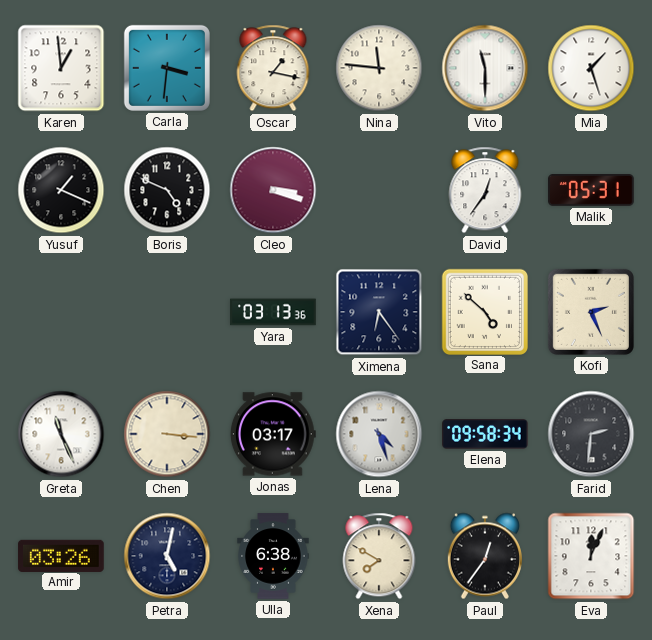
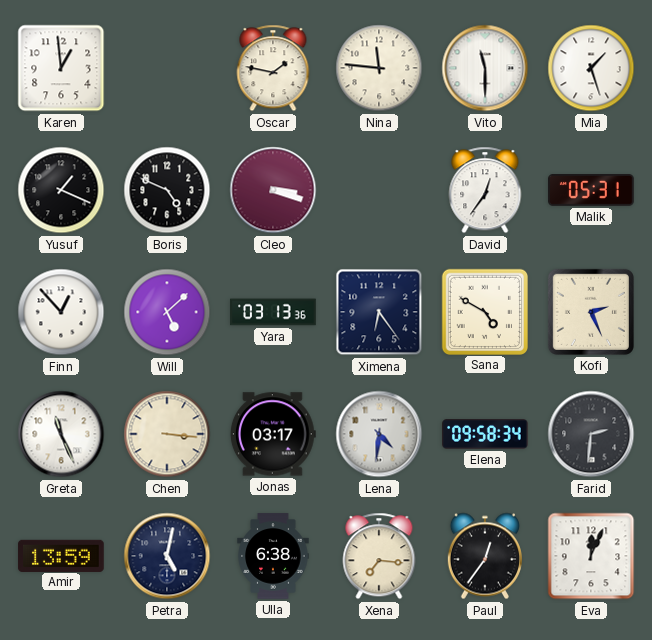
Carla: 3:31 -> none (167, 68)
Oscar: 1:17 -> 1:47 (273, 68)
Finn: none -> 12:53 (61, 312)
Will: none -> 5:08 (167, 312)
Sana: 4:52 -> 4:50 (484, 311)
Lena: 4:27 -> 4:31 (379, 434)
Amir: 03:26 -> 13:59 (61, 555)
Xena: 7:50 -> 7:16 (379, 556)
